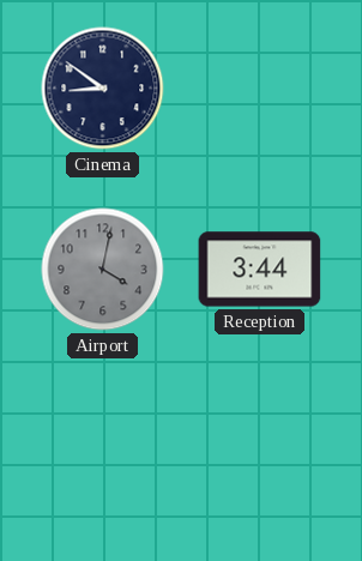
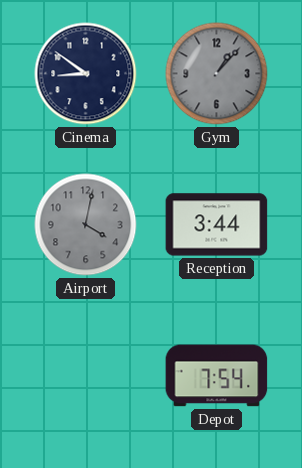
Gym: none -> 1:07 (217, 74)
Depot: none -> 7:54 (217, 376)
